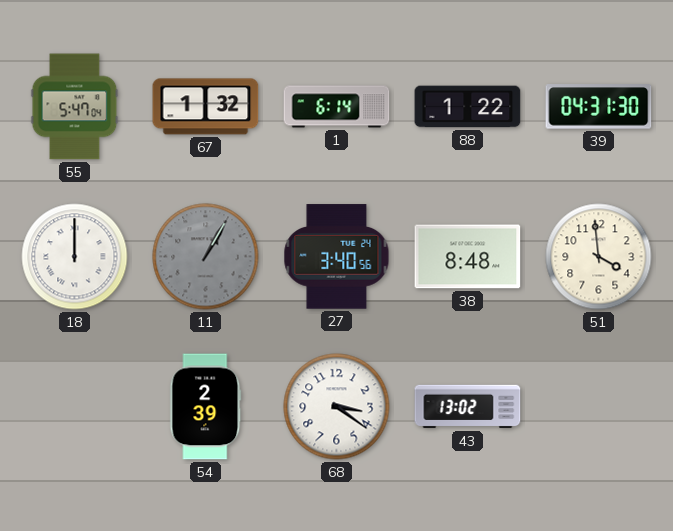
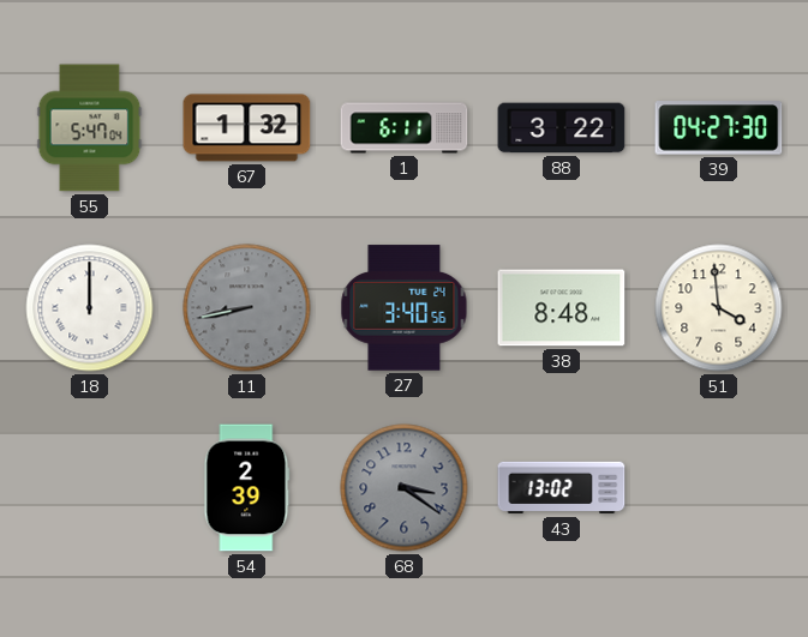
1: 6:14 -> 6:11 (405, 128)
88: 1:22 -> 3:22 (562, 128)
39: 04:31 -> 04:27 (719, 128)
11: 1:05 -> 8:43 (247, 308)
68 dial: white -> grey (405, 488)
